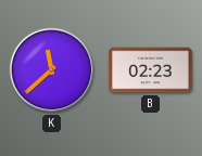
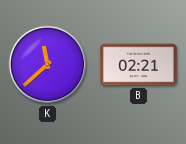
B: 02:23 -> 02:21 (139, 65)
